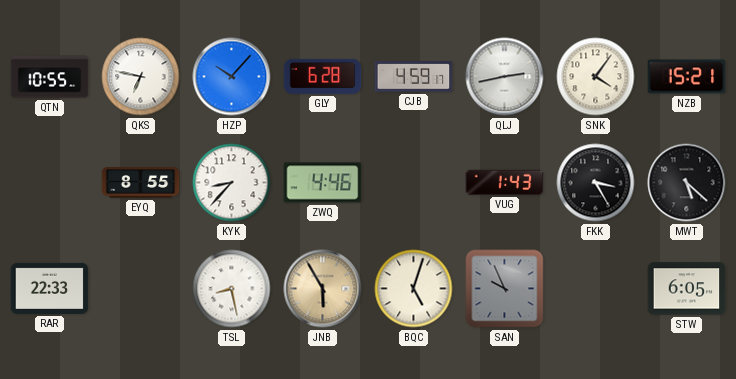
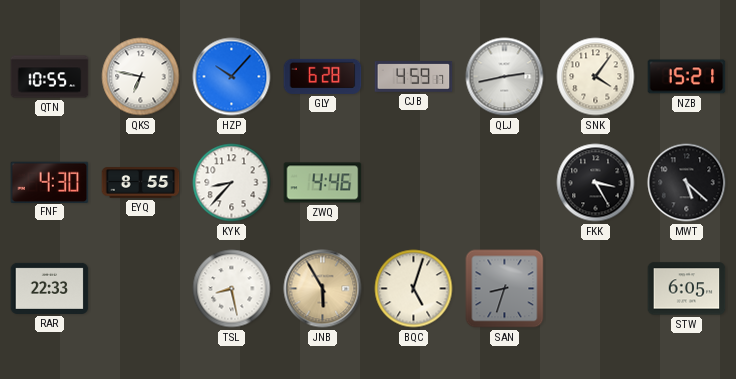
FNF: none -> 4:30 (50, 182)
VUG: 1:43 -> none (505, 182)
SAN: 9:56 -> 8:33 (505, 289)
